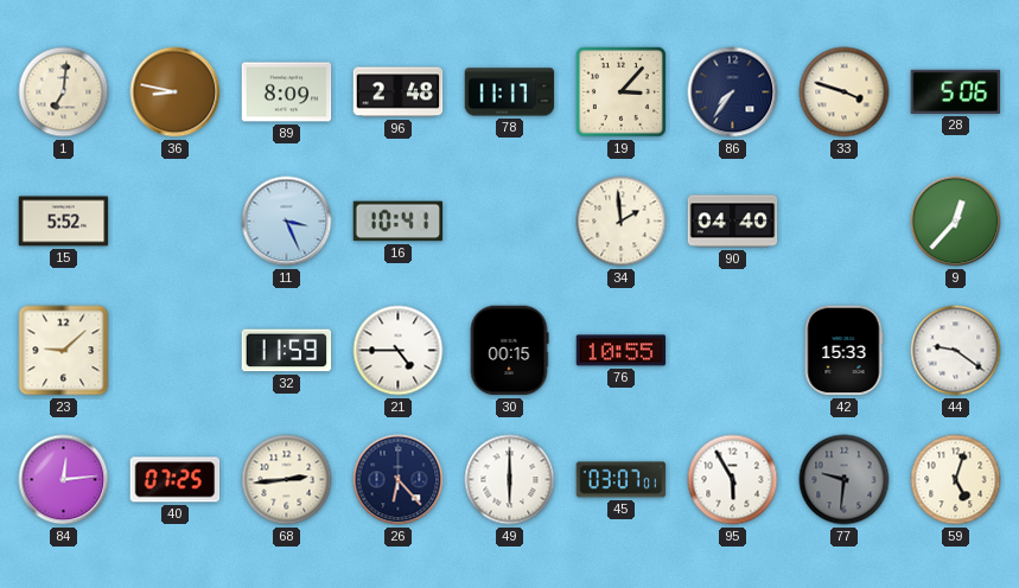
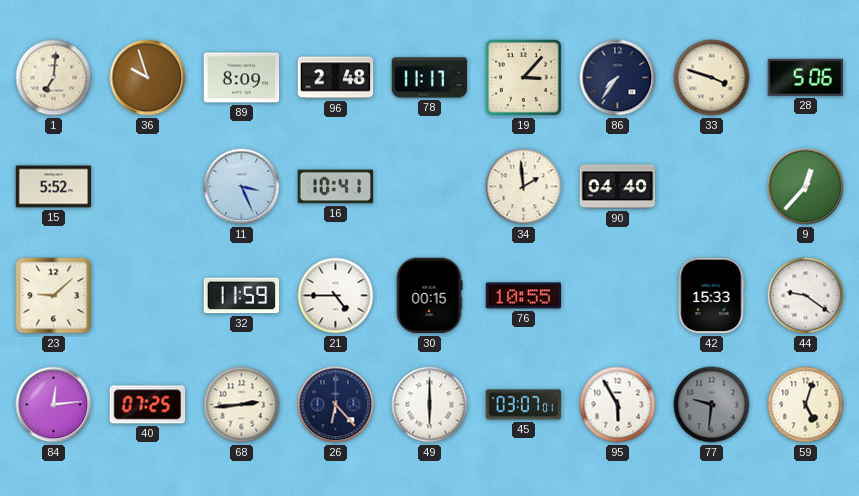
36: 8:47 -> 9:57 (148, 78)
